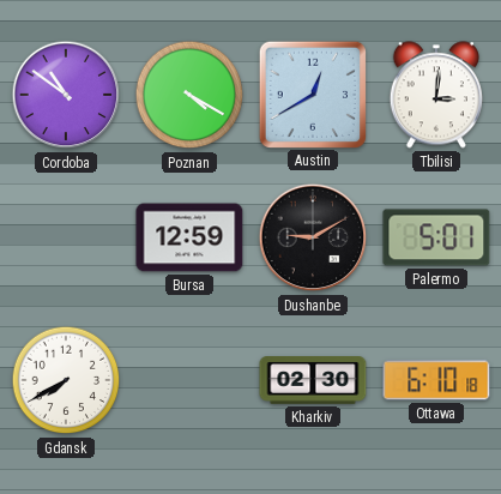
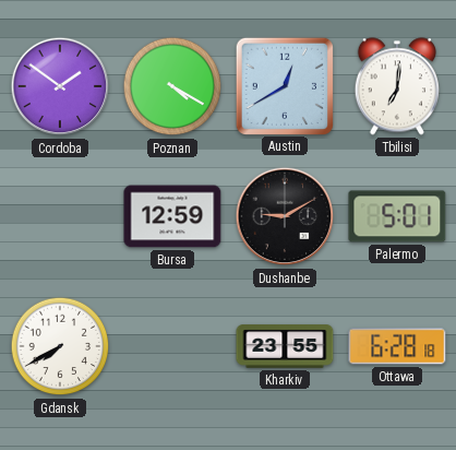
Cordoba: 10:51 -> 1:51 (60, 86)
Tbilisi: 3:01 -> 7:01 (397, 86)
Kharkiv: 02:30 -> 23:55 (285, 346)
Ottawa: 6:10 -> 6:28 (397, 346)
